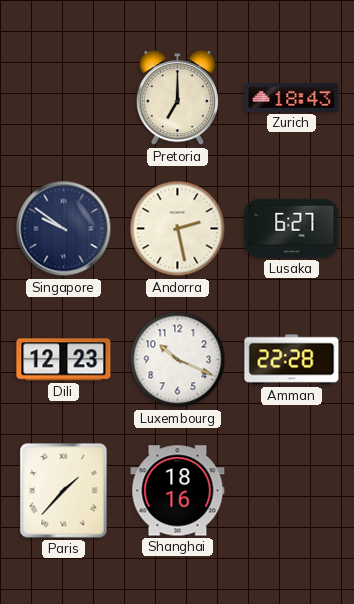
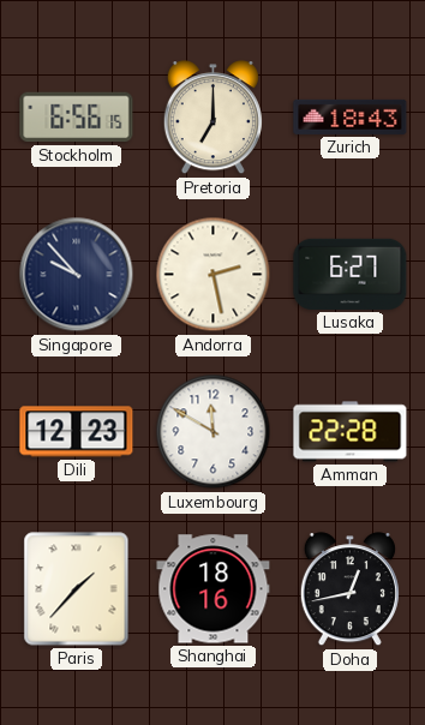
Stockholm: none -> 6:56 (77, 118)
Singapore: 9:51 -> 9:53 (77, 275)
Luxembourg: 10:19 -> 11:50 (214, 432)
Doha: none -> 12:43 (349, 589)
